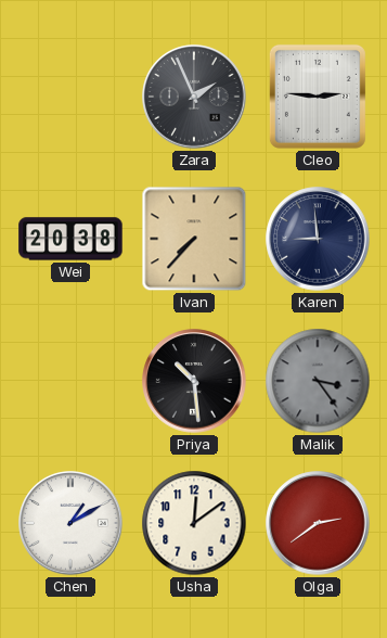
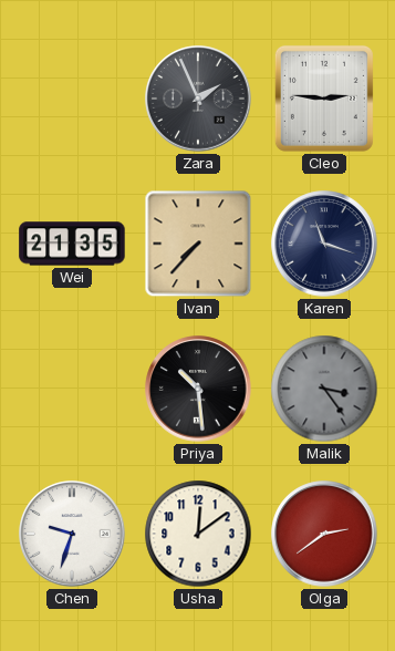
Wei: 20:38 -> 21:35 (72, 244)
Karen: 8:59 -> 11:18 (324, 244)
Chen: 1:10 -> 9:33 (72, 534)
